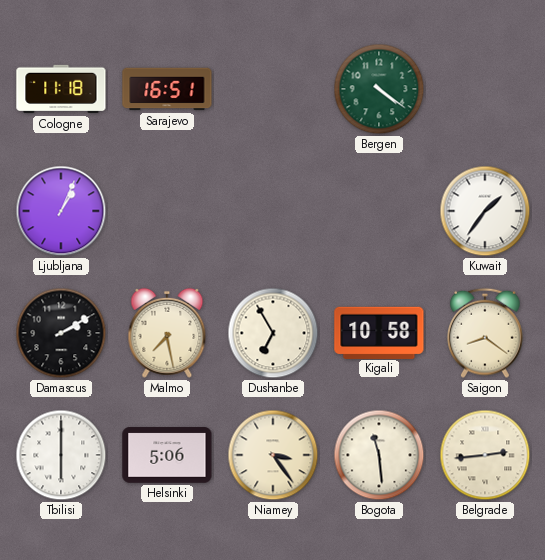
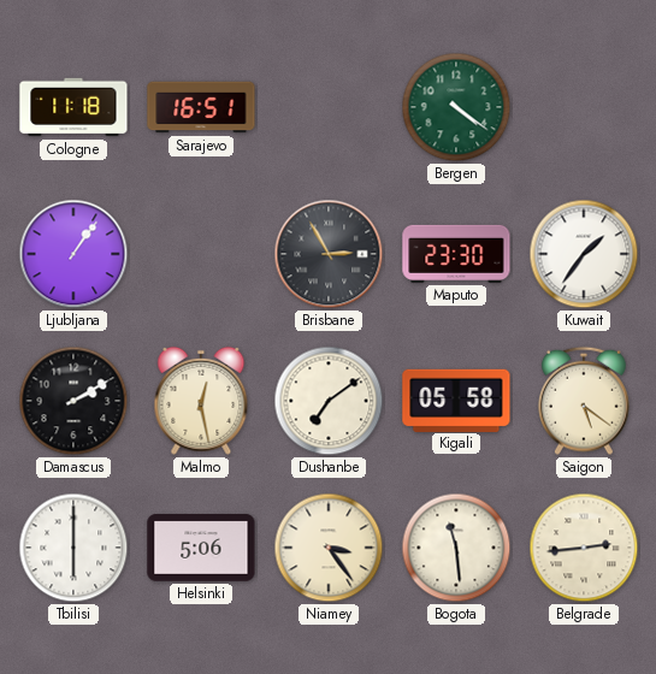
Ljubljana: 1:04 -> 1:06 (73, 254)
Brisbane: none -> 2:55 (329, 254)
Maputo: none -> 23:30 (456, 254)
Malmo: 7:28 -> 12:28 (201, 401)
Dushanbe: 6:55 -> 7:09 (329, 401)
Kigali: 10:58 -> 05:58 (456, 400)
Saigon: 8:21 -> 5:21 (585, 401)
